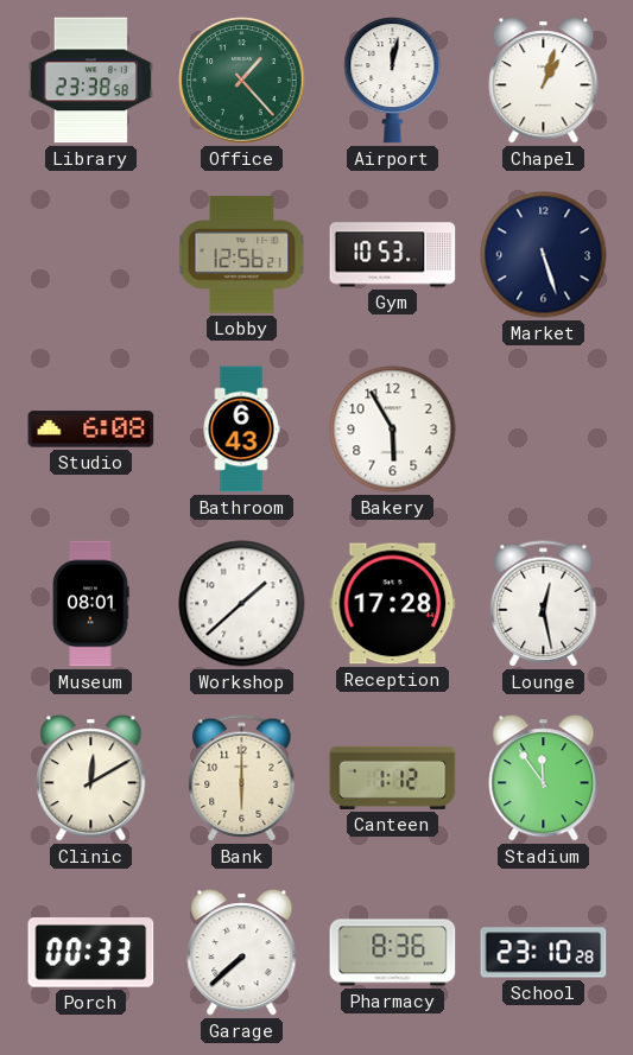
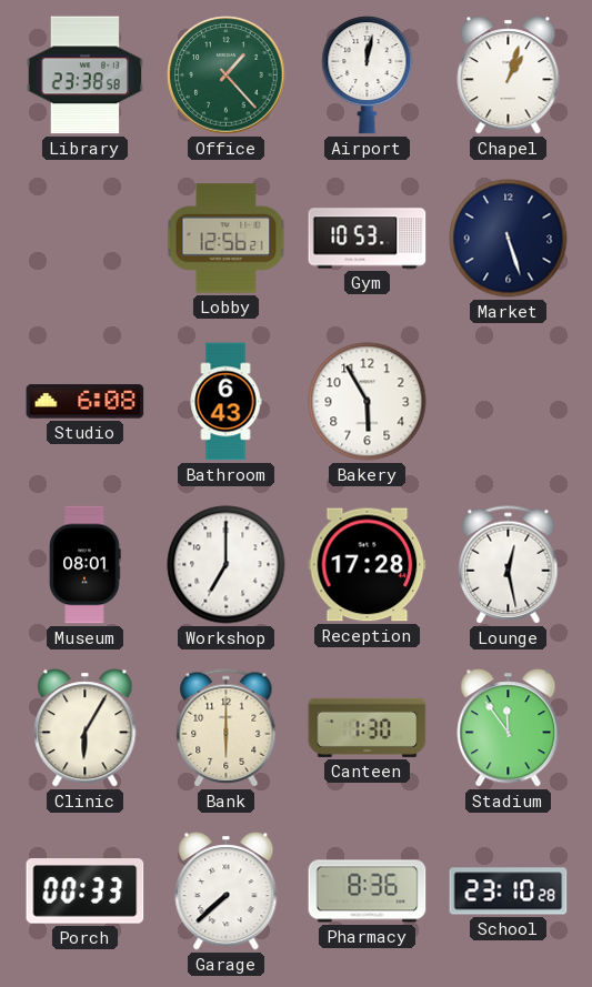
Workshop: 1:38 -> 7:00 (227, 565)
Clinic: 12:10 -> 6:05 (86, 728)
Canteen: 1:12 -> 1:30 (368, 727)
